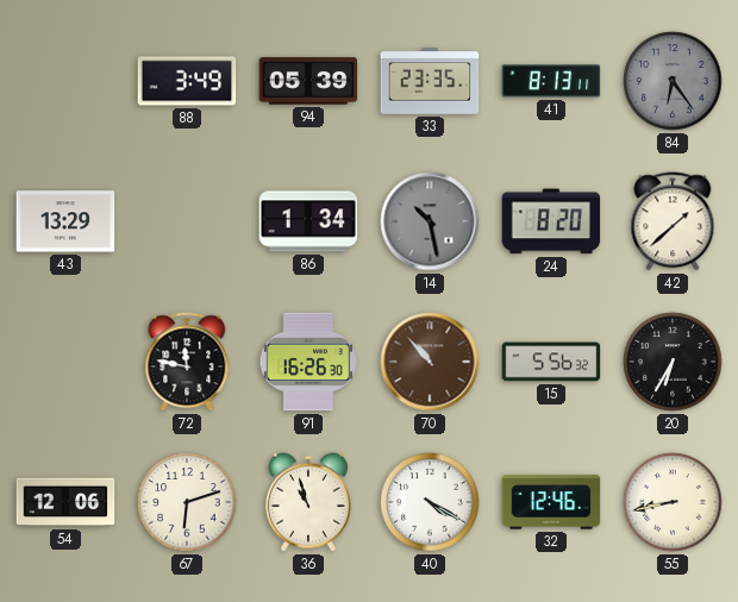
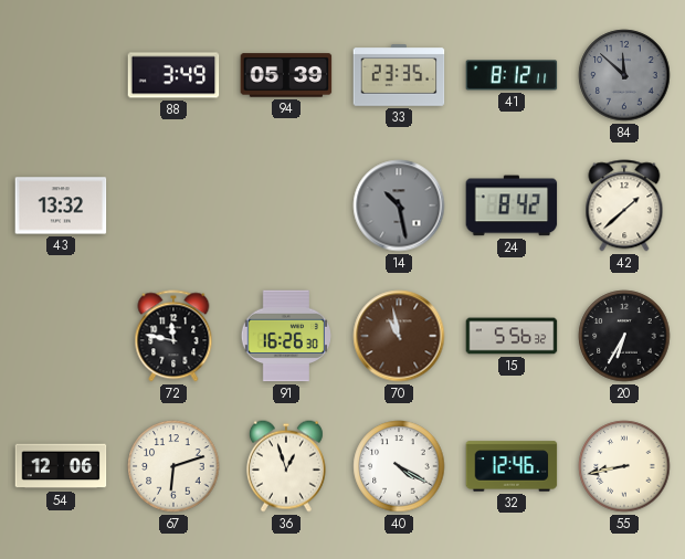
41: 8:13 -> 8:12 (512, 75)
84: 6:24 -> 11:52 (624, 75)
43: 13:29 -> 13:32 (61, 205)
86: 1:34 -> none (308, 221)
24: 8:20 -> 8:42 (512, 205)
70: 10:53 -> 10:58 (399, 336)
36: 10:57 -> 12:57 (286, 466)
